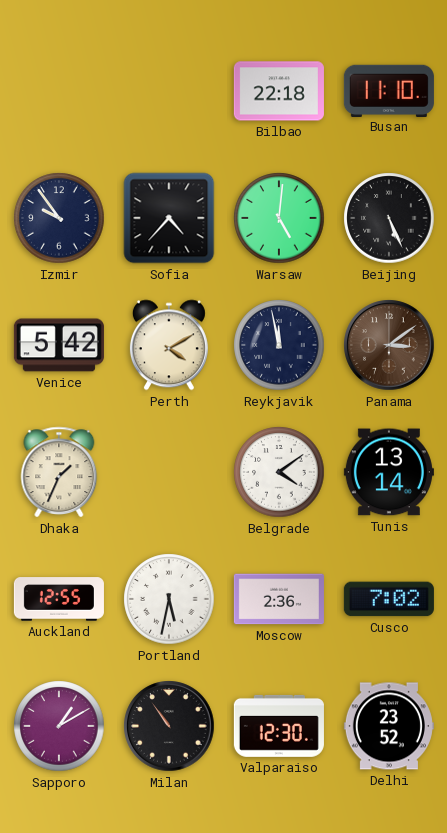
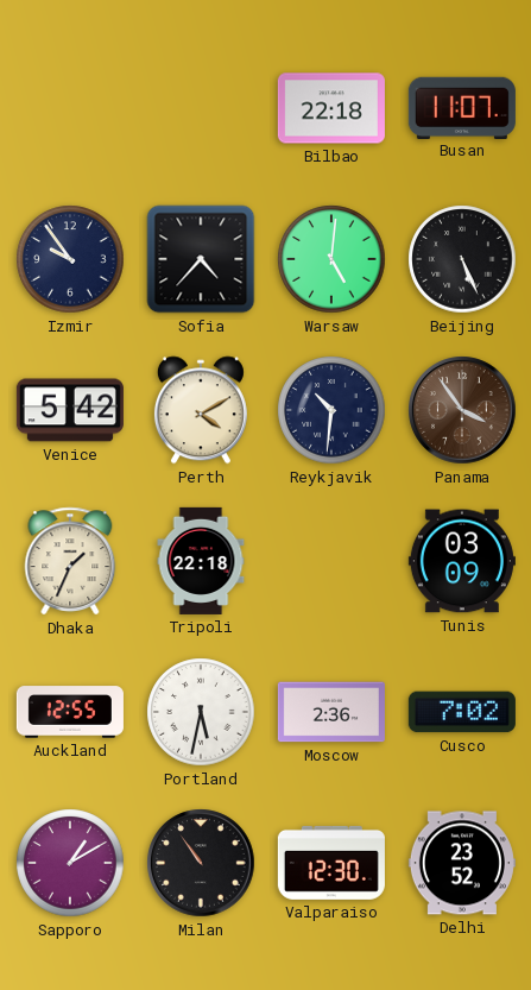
Busan: 11:10 -> 11:07 (462, 107)
Reykjavik: 11:58 -> 10:31 (331, 410)
Panama: 3:09 -> 3:54 (462, 410)
Tripoli: none -> 22:18 (201, 561)
Belgrade: 4:09 -> none (279, 472)
Tunis: 13:14 -> 03:09 (462, 561)
